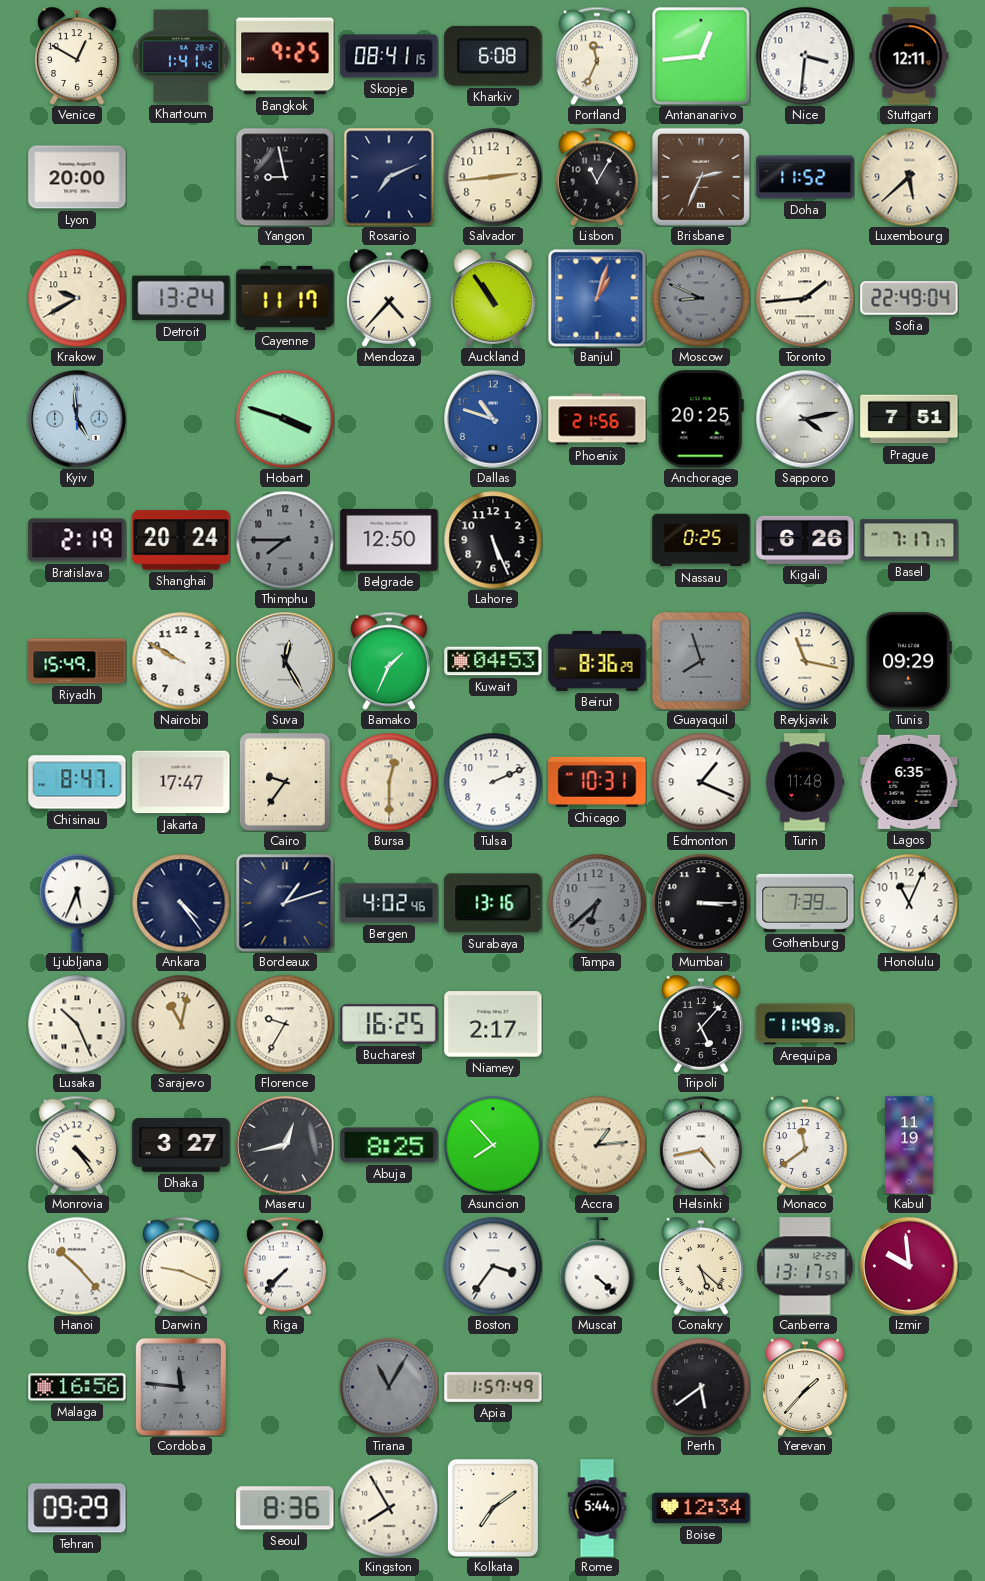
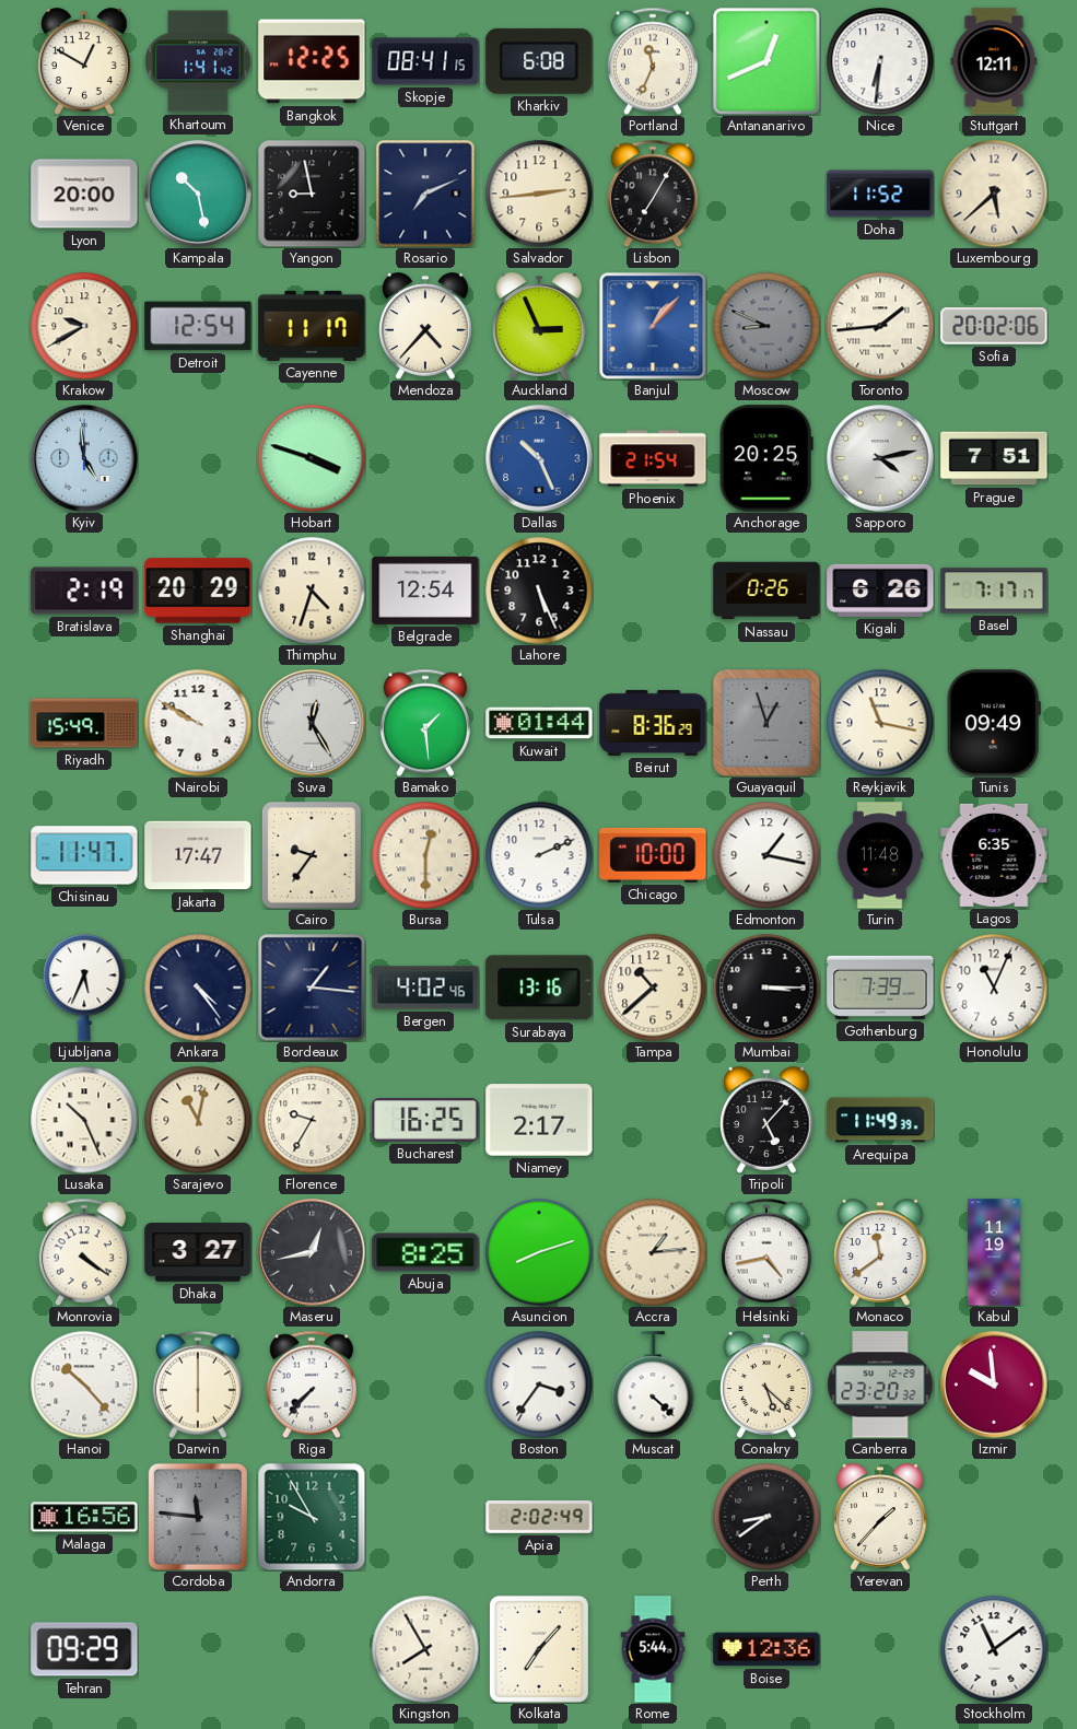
Bangkok: 9:25 -> 12:25 (312, 61)
Antananarivo: 12:44 -> 12:41 (766, 61)
Nice: 3:31 -> 6:31 (880, 61)
Kampala: none -> 10:28 (198, 194)
Lisbon: 11:05 -> 7:05 (653, 194)
Brisbane: 2:34 -> none (701, 177)
Detroit: 13:24 -> 12:54 (198, 326)
Auckland: 10:54 -> 2:56 (539, 326)
Banjul: 1:03 -> 1:07 (653, 326)
Sofia: 22:49 -> 20:02 (994, 326)
Dallas: 10:48 -> 10:26 (539, 458)
Phoenix: 21:56 -> 21:54 (653, 458)
Shanghai: 20:24 -> 20:29 (198, 591)
Thimphu: 7:45 -> 4:33 (312, 591)
Thimphu dial: grey -> cream (312, 591)
Belgrade: 12:50 -> 12:54 (425, 591)
Nassau: 0:25 -> 0:26 (766, 591)
Bamako: 1:34 -> 1:29 (425, 723)
Kuwait: 04:53 -> 01:44 (539, 723)
Guayaquil: 7:57 -> 12:57 (766, 723)
Tunis: 09:29 -> 09:49 (994, 723)
Chisinau: 8:47 -> 11:47 (84, 855)
Chicago: 10:31 -> 10:00 (653, 855)
Edmonton: 1:19 -> 1:17 (766, 855)
Bordeaux: 1:12 -> 1:16 (312, 988)
Tampa: 6:38 -> 10:38 (653, 988)
Tampa dial: grey -> cream (653, 988)
Monrovia: 4:24 -> 4:21 (84, 1252)
Asuncion: 7:53 -> 8:12 (539, 1252)
Darwin: 9:19 -> 6:00 (198, 1385)
Canberra: 13:17 -> 23:20 (880, 1385)
Andorra: none -> 9:55 (312, 1517)
Tirana: 11:05 -> none (389, 1387)
Apia: 1:57 -> 2:02 (539, 1517)
Perth: 5:39 -> 8:39 (766, 1517)
Seoul: 8:36 -> none (285, 1508)
Kolkata: 7:09 -> 7:07 (539, 1649)
Boise: 12:34 -> 12:36 (766, 1649)
Stockholm: none -> 11:09 (994, 1649)
